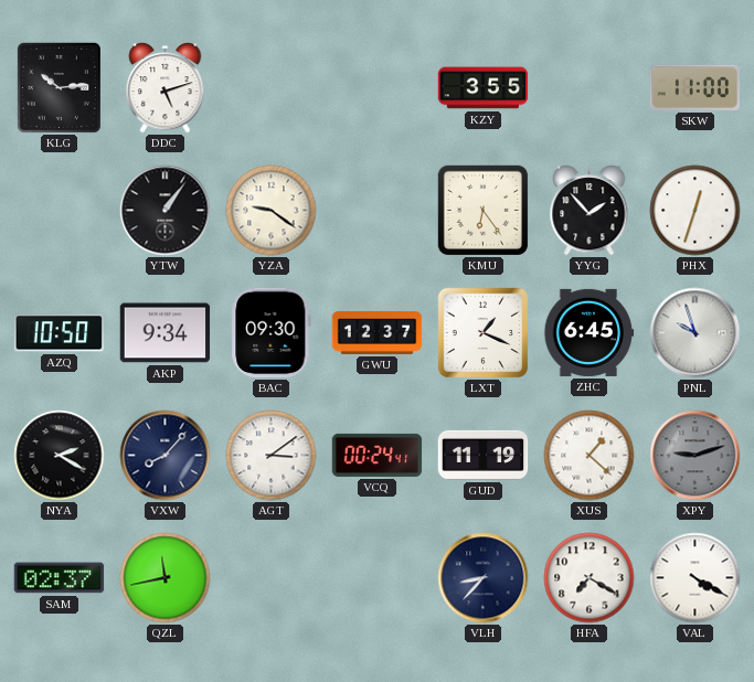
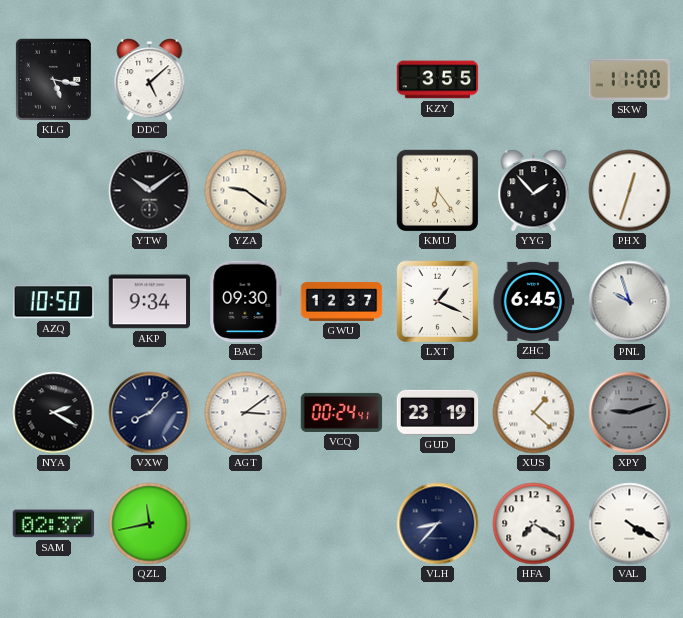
KLG: 10:14 -> 5:17 (53, 79)
DDC: 5:12 -> 5:08 (150, 80)
YTW: 1:06 -> 10:09 (150, 191)
GUD: 11:19 -> 23:19 (438, 412)
